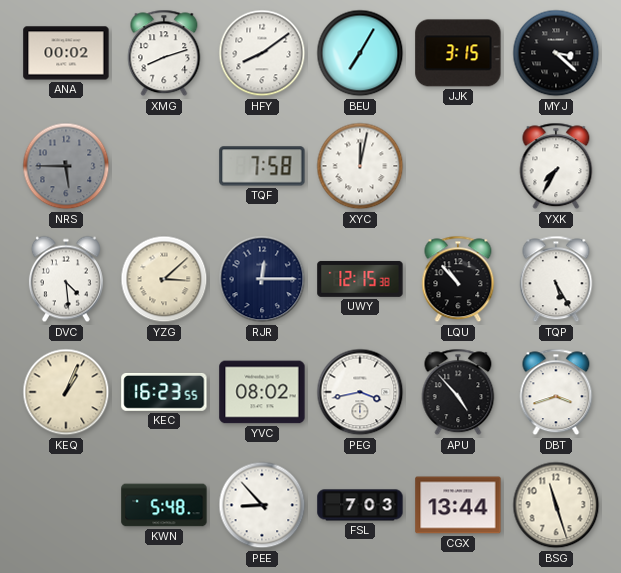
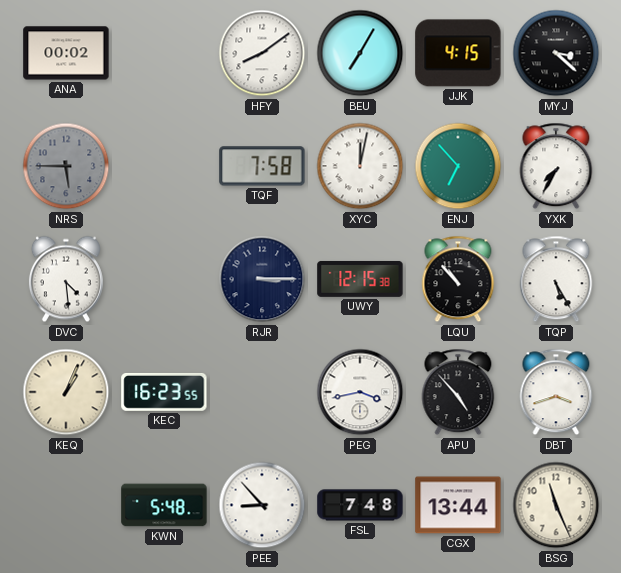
XMG: 8:12 -> none (164, 53)
JJK: 3:15 -> 4:15 (458, 53)
ENJ: none -> 6:53 (458, 166)
YZG: 3:08 -> none (164, 279)
RJR: 12:15 -> 3:15 (262, 279)
YVC: 08:02 -> none (262, 392)
FSL: 7:03 -> 7:48 (360, 505)
BSG: 11:27 -> 11:26 (556, 505)
